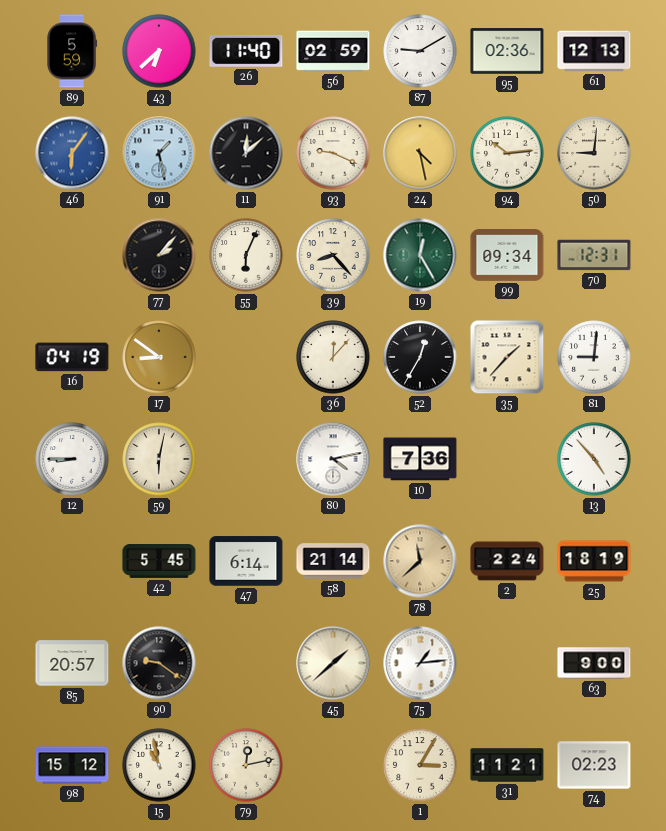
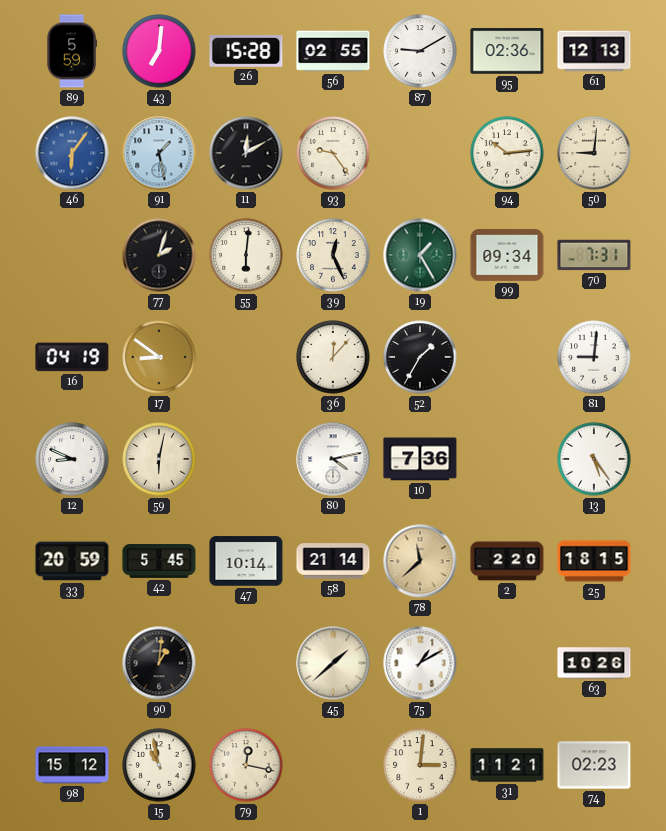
43: 6:38 -> 7:01 (159, 51)
26: 11:40 -> 15:28 (246, 51)
56: 02:59 -> 02:55 (333, 51)
11: 12:08 -> 12:10 (246, 153)
93: 9:19 -> 9:24 (333, 153)
24: 4:28 -> none (420, 153)
77: 2:07 -> 2:03 (159, 255)
55: 6:04 -> 6:01 (246, 255)
39: 8:23 -> 12:26 (333, 255)
19: 12:25 -> 1:25 (420, 255)
70: 12:31 -> 7:31 (594, 255)
52: 12:35 -> 1:35 (420, 357)
35: 1:37 -> none (507, 357)
12: 8:45 -> 8:49 (72, 459)
13: 4:53 -> 5:24 (594, 459)
33: none -> 20:59 (72, 561)
47: 6:14 -> 10:14 (246, 561)
2: 2:24 -> 2:20 (507, 561)
25: 18:19 -> 18:15 (594, 561)
85: 20:57 -> none (72, 663)
90: 9:21 -> 1:01 (159, 663)
75: 1:14 -> 1:10 (420, 663)
63: 9:00 -> 10:26 (594, 663)
79: 12:13 -> 12:17 (246, 765)
1: 3:05 -> 3:01 (420, 765)
